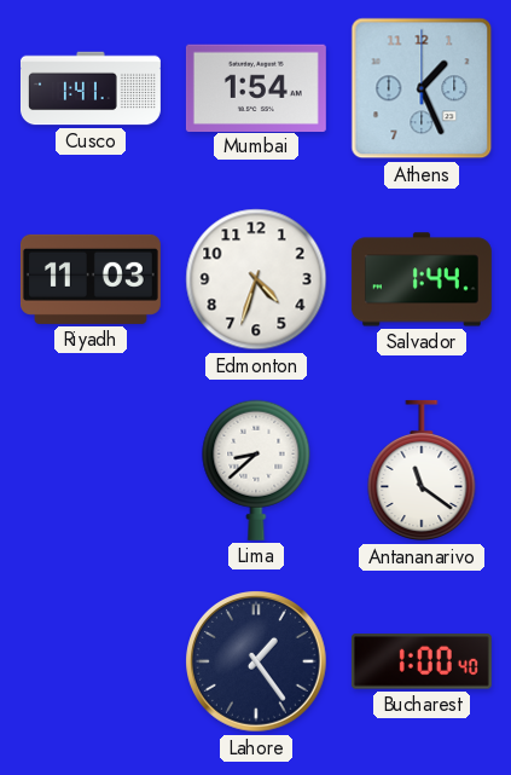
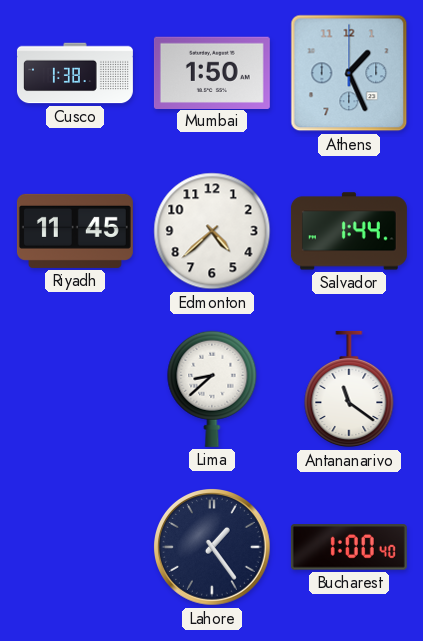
Cusco: 1:41 -> 1:38 (75, 73)
Mumbai: 1:54 -> 1:50 (212, 72)
Riyadh: 11:03 -> 11:45 (75, 231)
Edmonton: 4:33 -> 4:38 (212, 231)
